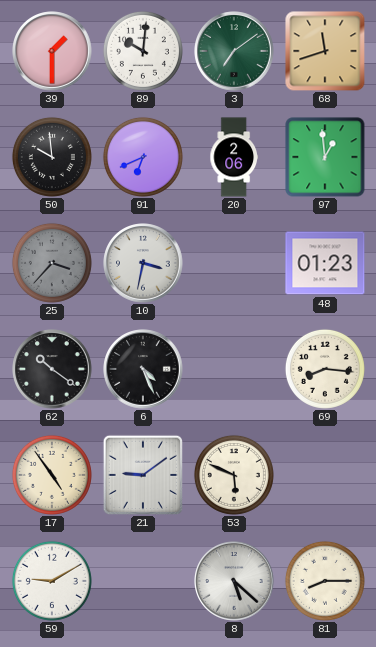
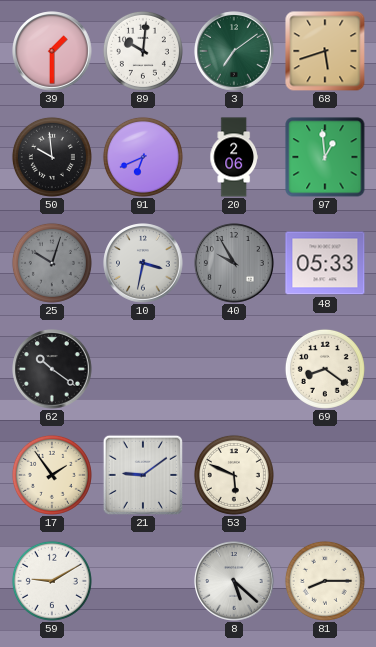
68: 11:42 -> 5:42 (325, 51)
25: 3:37 -> 10:03 (52, 263)
40: none -> 9:55 (234, 263)
48: 01:23 -> 05:33 (325, 263)
6: 4:26 -> none (143, 369)
69: 8:16 -> 8:21 (325, 369)
17: 4:54 -> 1:54 (52, 475)
